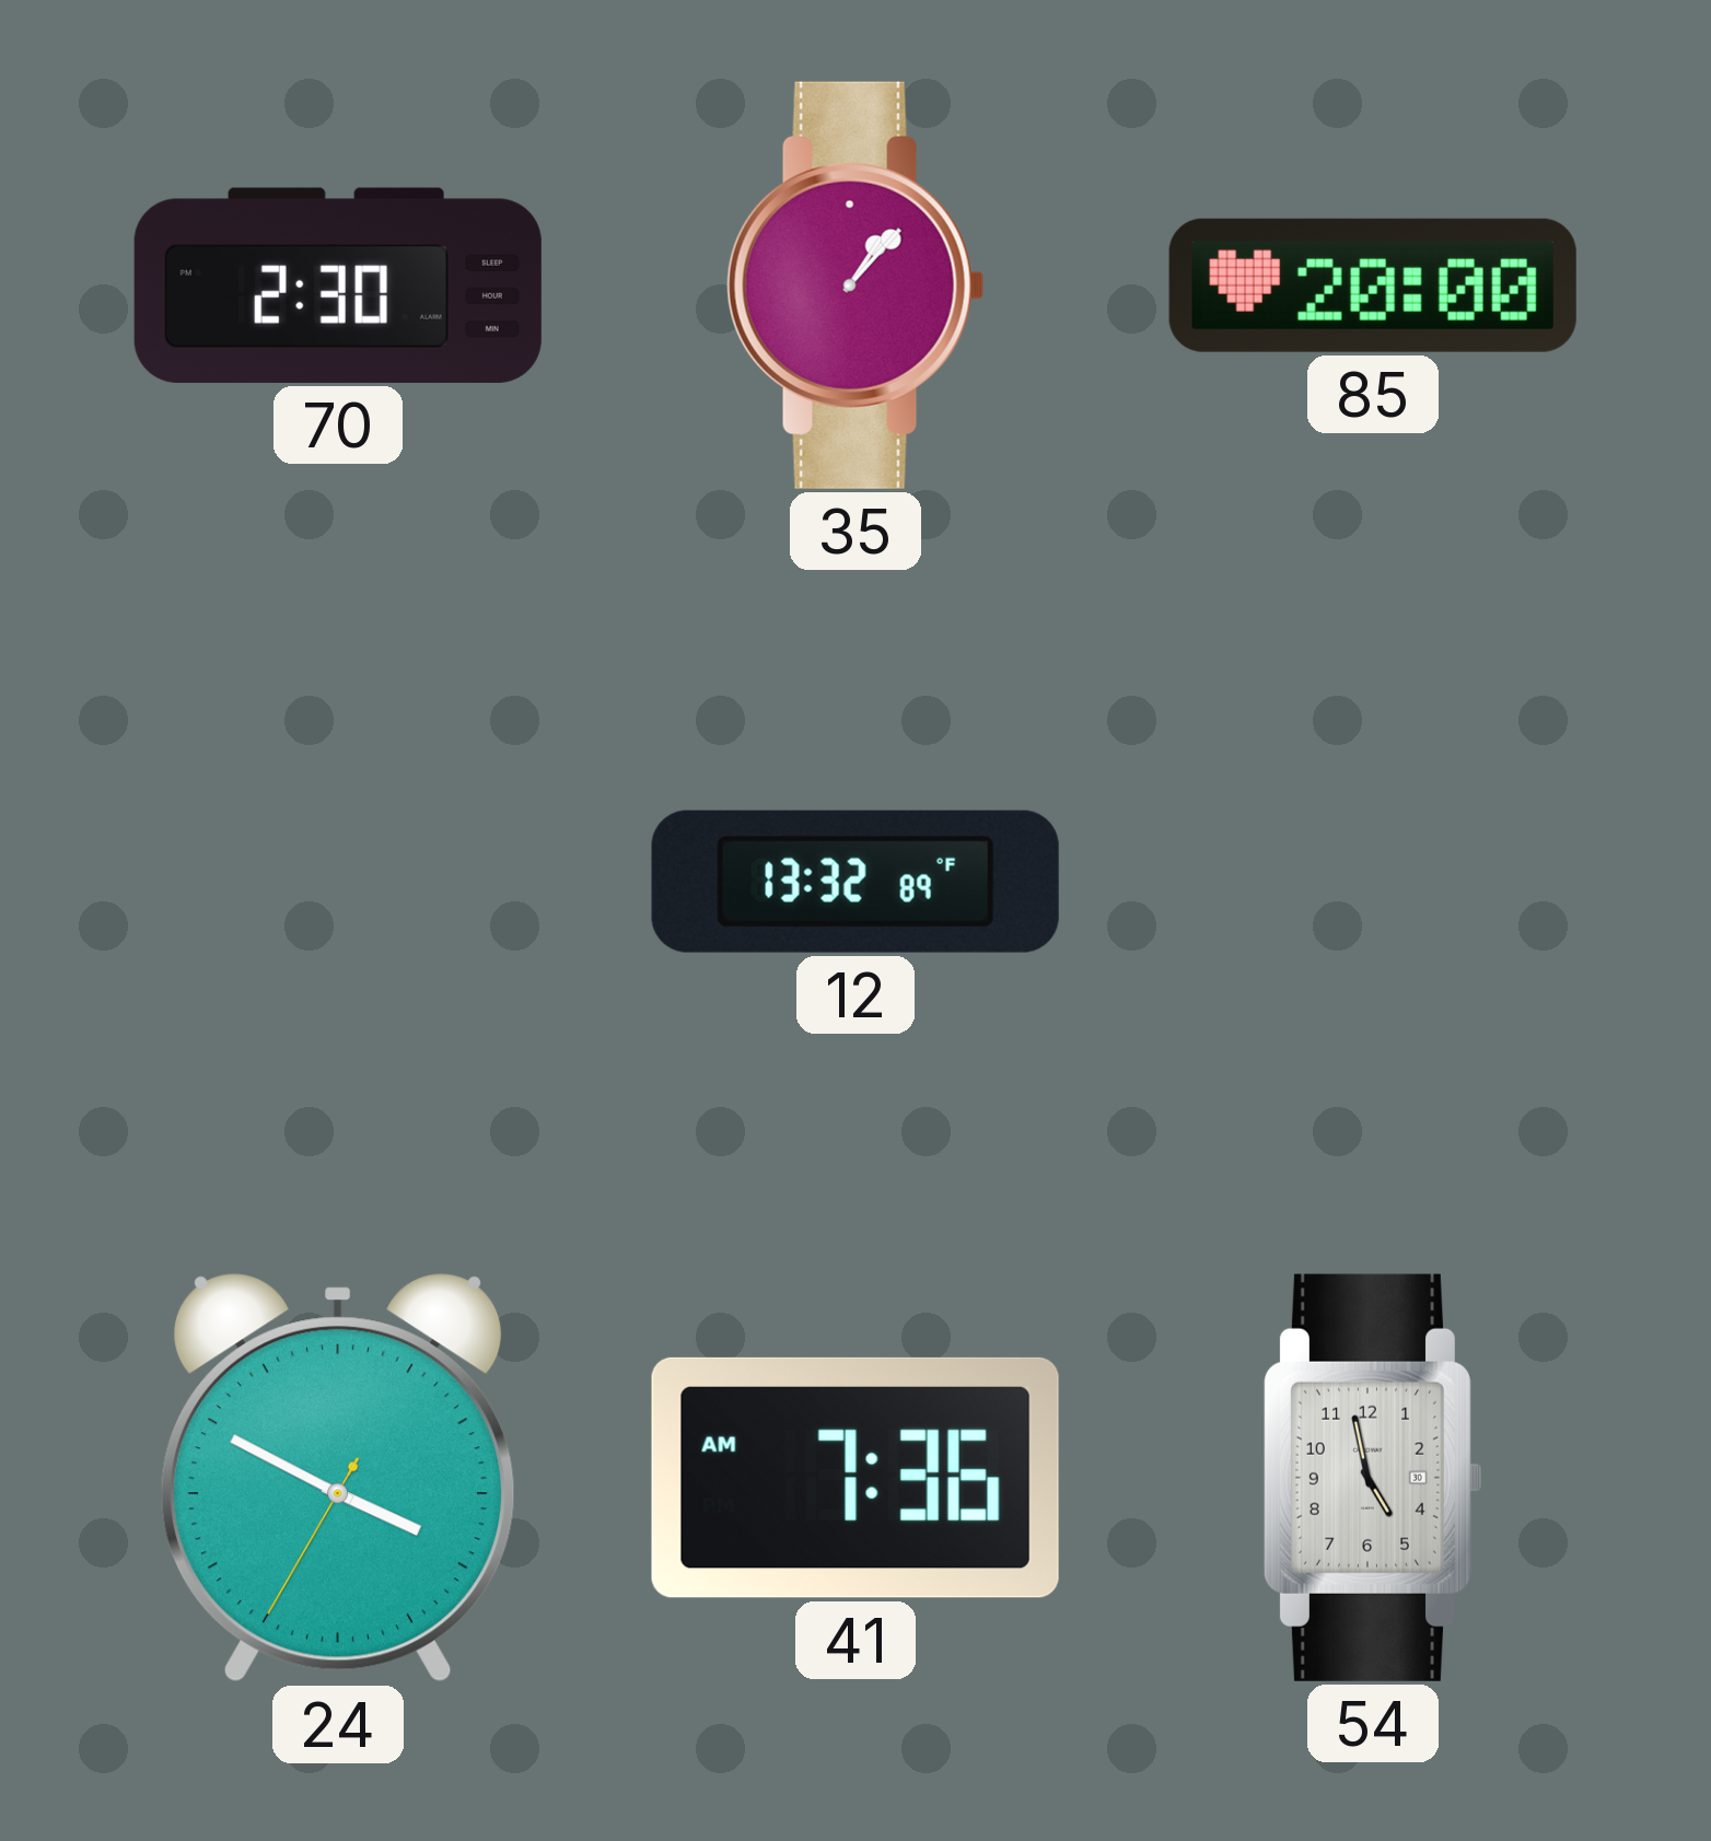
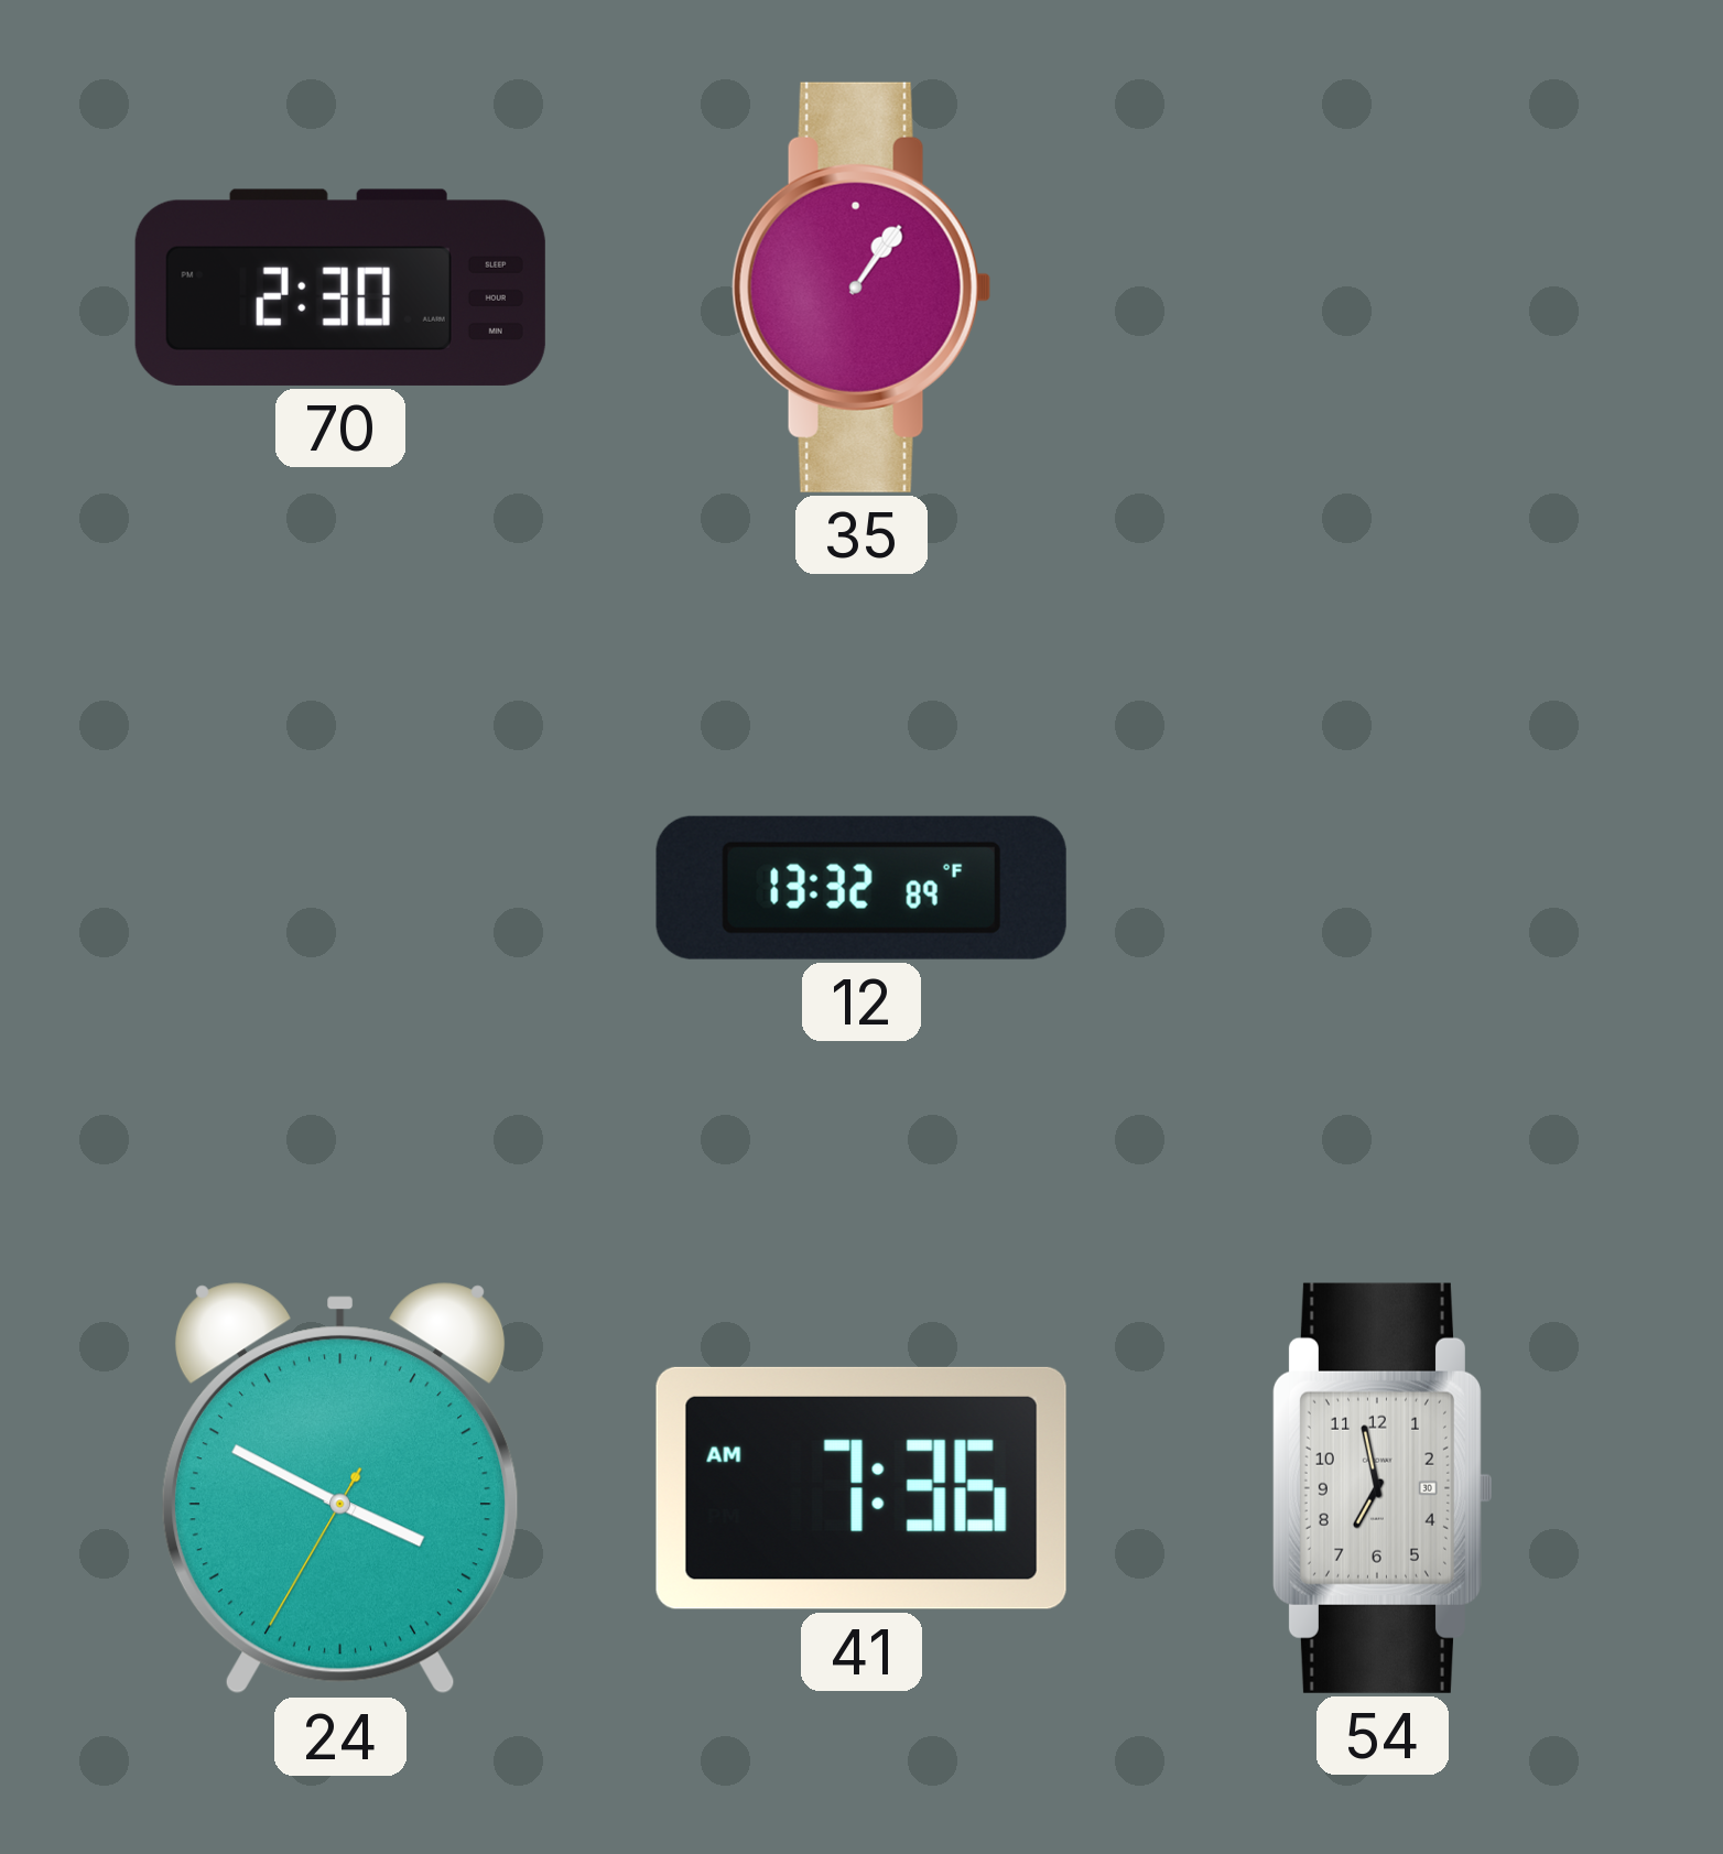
35: 1:07 -> 1:06 (861, 288)
85: 20:00 -> none (1373, 286)
54: 4:58 -> 6:58 (1381, 1488)
